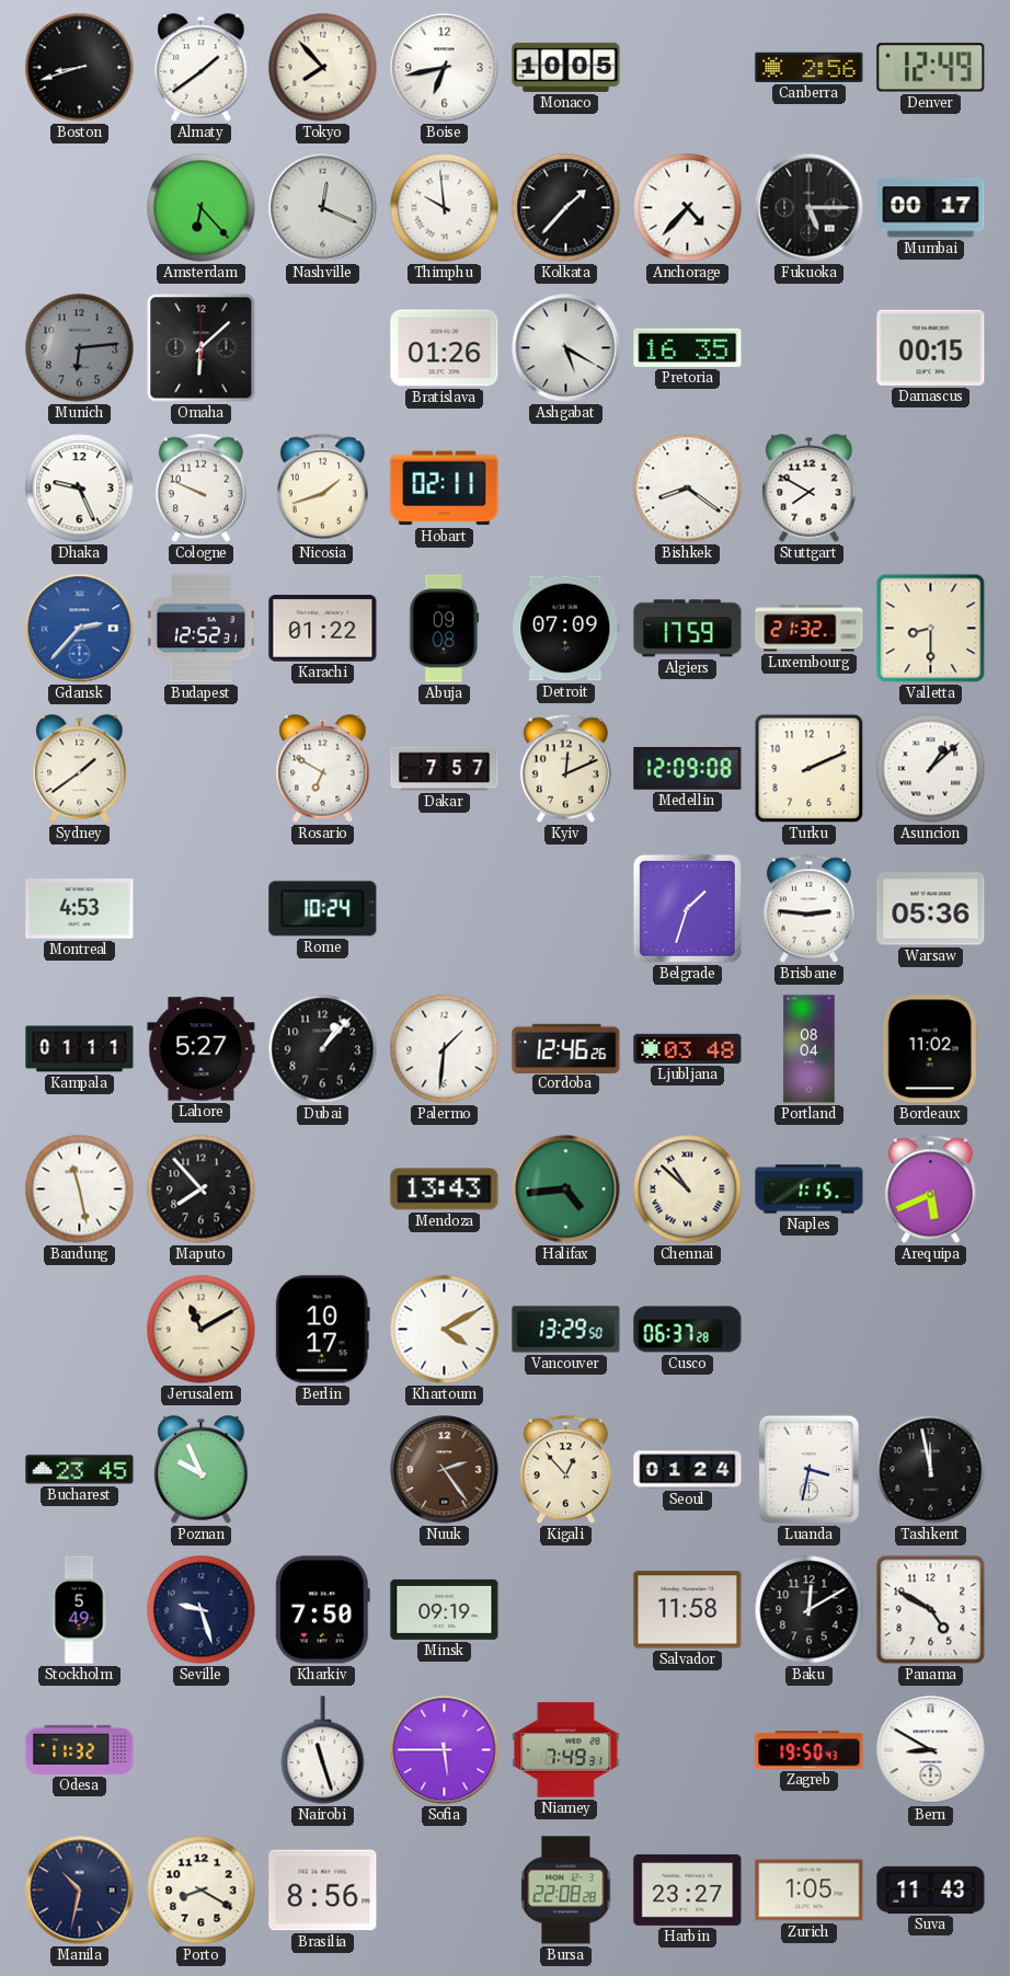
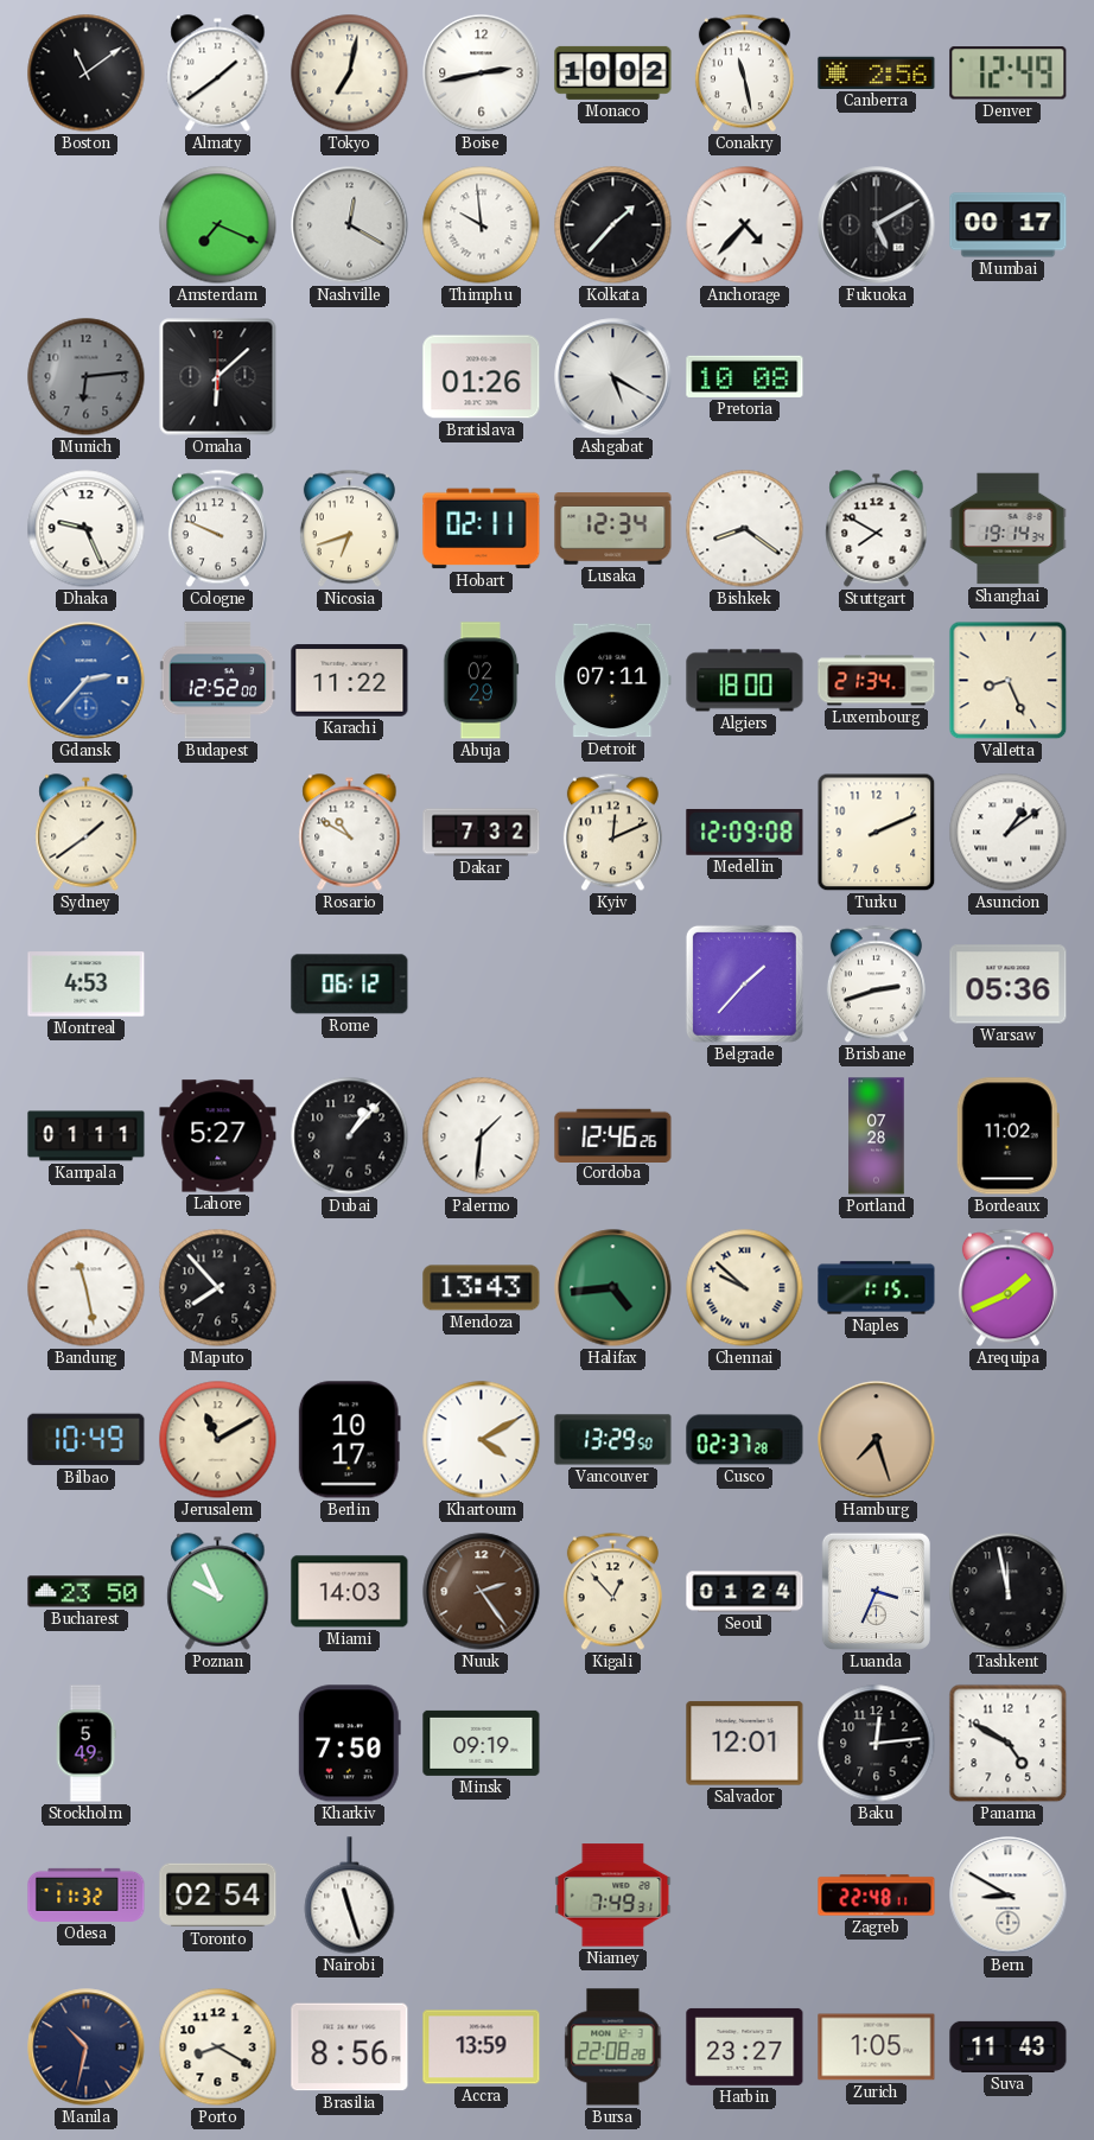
Boston: 8:42 -> 11:09 (87, 74)
Tokyo: 7:53 -> 7:02 (350, 74)
Boise: 6:43 -> 2:43 (482, 74)
Monaco: 10:05 -> 10:02 (613, 72)
Conakry: none -> 11:28 (744, 74)
Amsterdam: 6:23 -> 7:19 (218, 225)
Nashville: 12:19 -> 12:20 (350, 225)
Fukuoka: 5:15 -> 5:10 (877, 225)
Pretoria: 16:35 -> 10:08 (745, 376)
Damascus: 00:15 -> none (931, 347)
Nicosia: 1:42 -> 6:42 (349, 529)
Lusaka: none -> 12:34 (613, 529)
Shanghai: none -> 19:14 (1009, 529)
Budapest: 12:52:31 -> 12:52:00 (218, 681)
Karachi: 01:22 -> 11:22 (350, 681)
Abuja: 09:08 -> 02:29 (482, 681)
Detroit: 07:09 -> 07:11 (613, 681)
Algiers: 17:59 -> 18:00 (745, 681)
Luxembourg: 21:32 -> 21:34 (877, 681)
Valletta: 8:30 -> 8:26 (1009, 681)
Rosario: 6:50 -> 10:50 (350, 833)
Dakar: 7:57 -> 7:32 (482, 833)
Asuncion: 1:08 -> 1:09 (1009, 833)
Rome: 10:24 -> 06:12 (350, 985)
Belgrade: 1:33 -> 1:37 (744, 983)
Brisbane: 2:46 -> 2:42 (876, 985)
Ljubljana: 03:48 -> none (688, 1048)
Portland: 08:04 -> 07:28 (877, 1136)
Chennai: 10:52 -> 9:52 (745, 1288)
Arequipa: 5:41 -> 1:41 (1007, 1288)
Bilbao: none -> 10:49 (87, 1440)
Cusco: 06:37 -> 02:37 (745, 1440)
Hamburg: none -> 7:27 (877, 1440)
Bucharest: 23:45 -> 23:50 (87, 1592)
Miami: none -> 14:03 (350, 1592)
Luanda: 3:32 -> 3:34 (876, 1591)
Seville: 9:27 -> none (202, 1610)
Salvador: 11:58 -> 12:01 (745, 1744)
Baku: 12:10 -> 12:14 (877, 1744)
Toronto: none -> 02:54 (218, 1896)
Sofia: 5:45 -> none (445, 1750)
Zagreb: 19:50 -> 22:48 (877, 1896)
Accra: none -> 13:59 (482, 2047)
